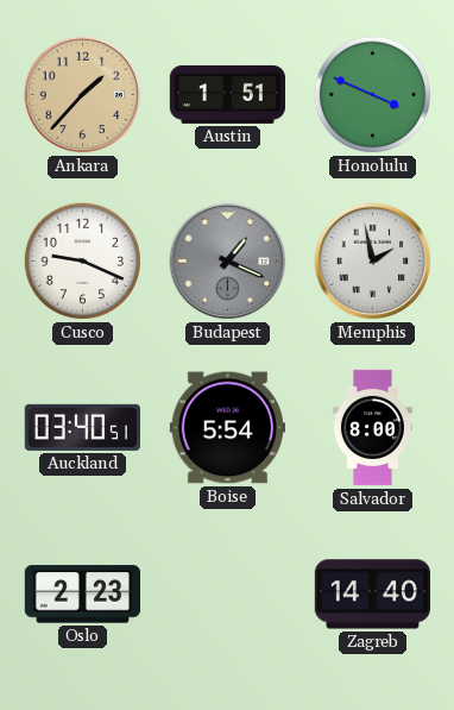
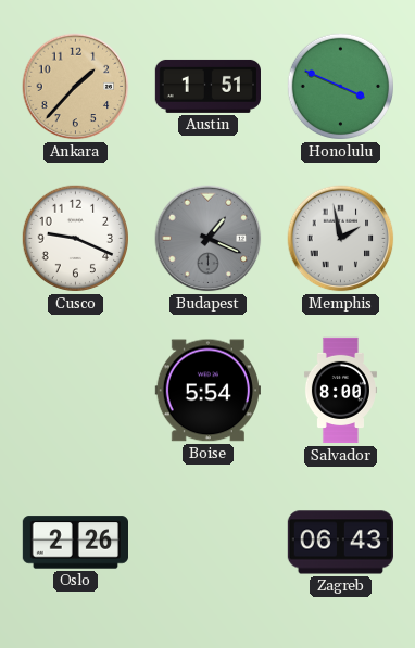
Auckland: 03:40 -> none (82, 427)
Oslo: 2:23 -> 2:26 (75, 543)
Zagreb: 14:40 -> 06:43 (340, 543)
